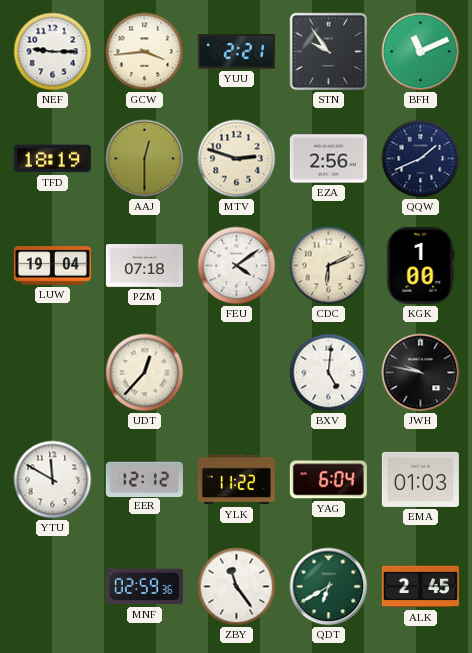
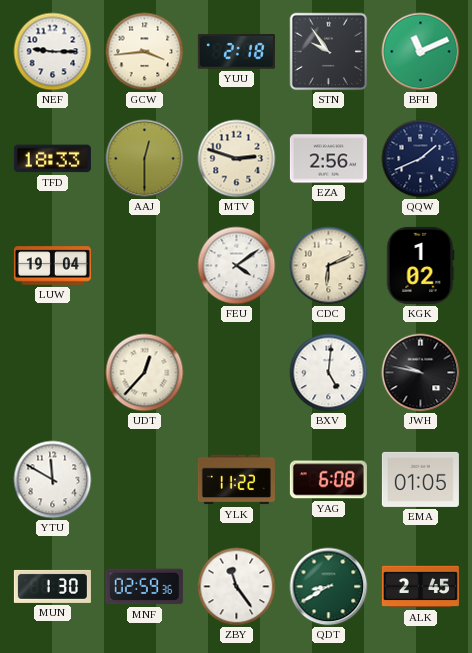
YUU: 2:21 -> 2:18 (236, 52)
TFD: 18:19 -> 18:33 (52, 159)
PZM: 07:18 -> none (144, 266)
KGK: 1:00 -> 1:02 (420, 265)
EER: 12:12 -> none (144, 479)
YAG: 6:04 -> 6:08 (328, 480)
EMA: 01:03 -> 01:05 (420, 479)
MUN: none -> 1:30 (52, 586)
QDT: 6:40 -> 8:40 (329, 587)
